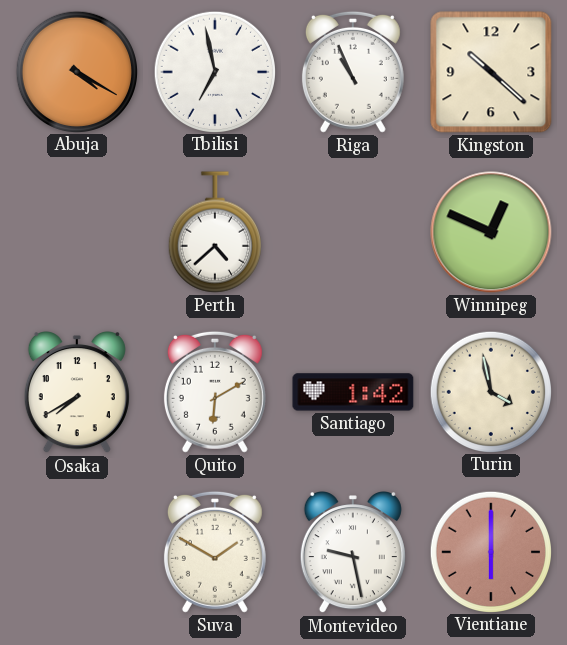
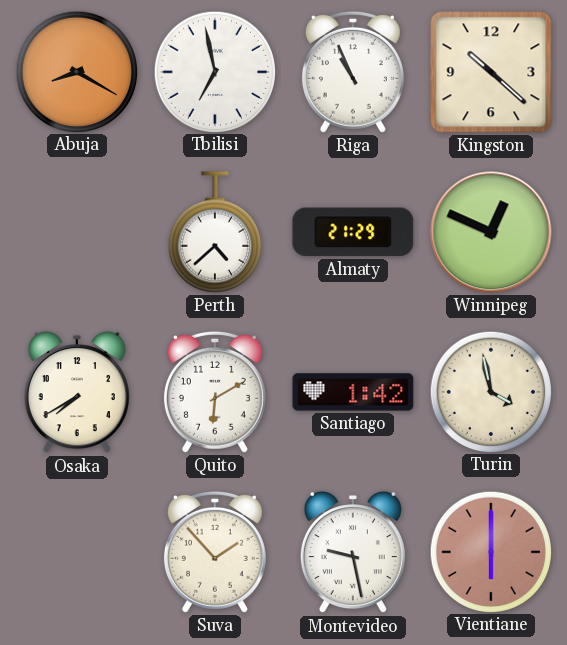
Abuja: 4:20 -> 8:20 (76, 71)
Almaty: none -> 21:29 (353, 232)
Suva: 1:50 -> 1:53 (215, 552)
